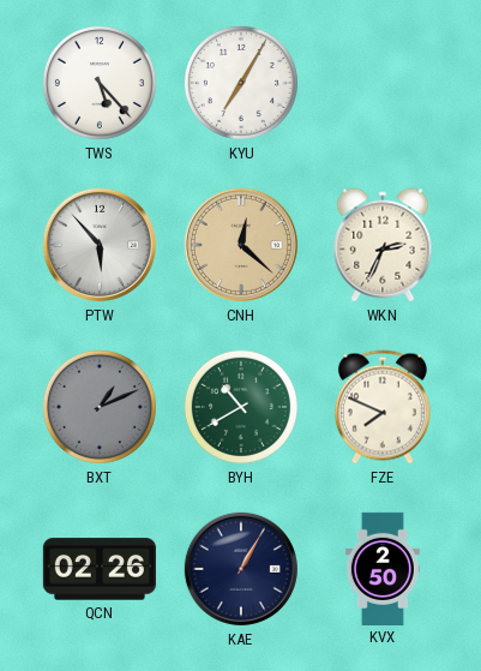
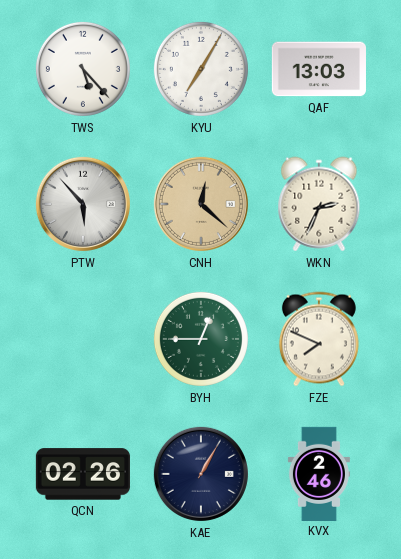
QAF: none -> 13:03 (319, 69)
BXT: 1:11 -> none (100, 407)
BYH: 10:40 -> 12:45 (201, 339)
KVX: 2:50 -> 2:46 (319, 473)
